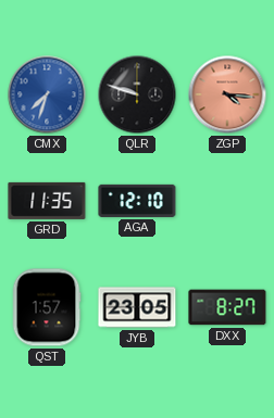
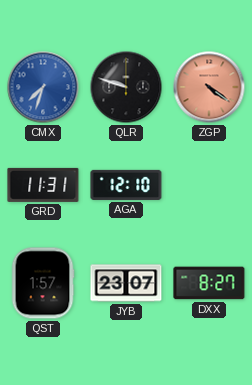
ZGP: 4:16 -> 4:21 (209, 87)
GRD: 11:35 -> 11:31 (43, 185)
JYB: 23:05 -> 23:07 (126, 283)
